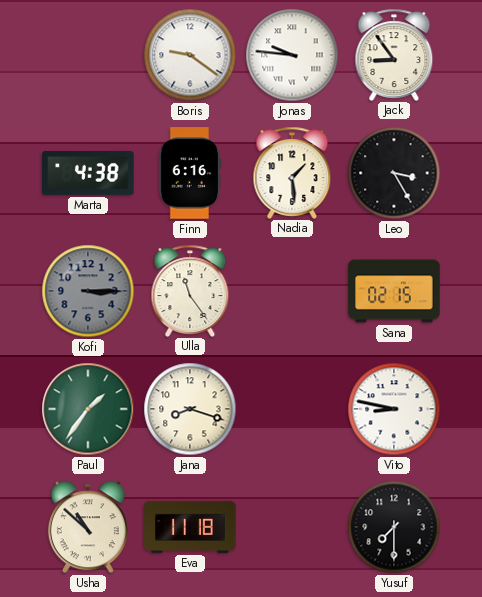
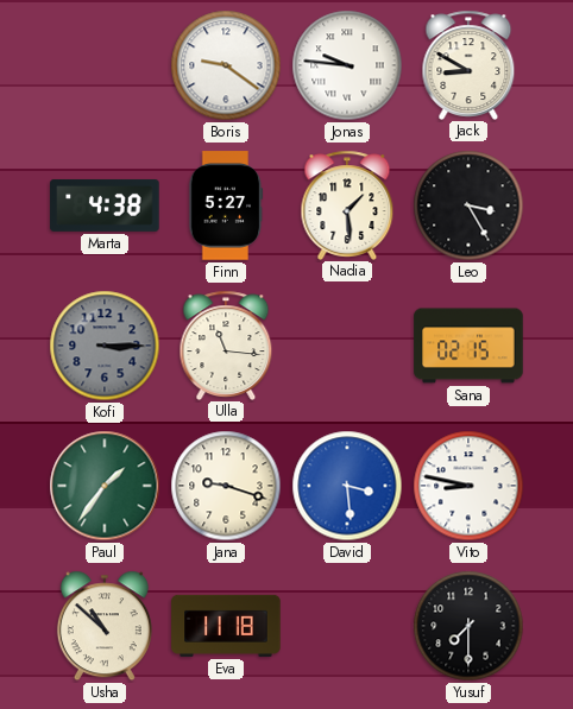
Jack: 8:54 -> 8:50 (468, 64)
Finn: 6:16 -> 5:27 (226, 205)
Ulla: 11:24 -> 11:16 (226, 344)
Jana: 8:18 -> 9:18 (226, 486)
David: none -> 3:29 (347, 486)
